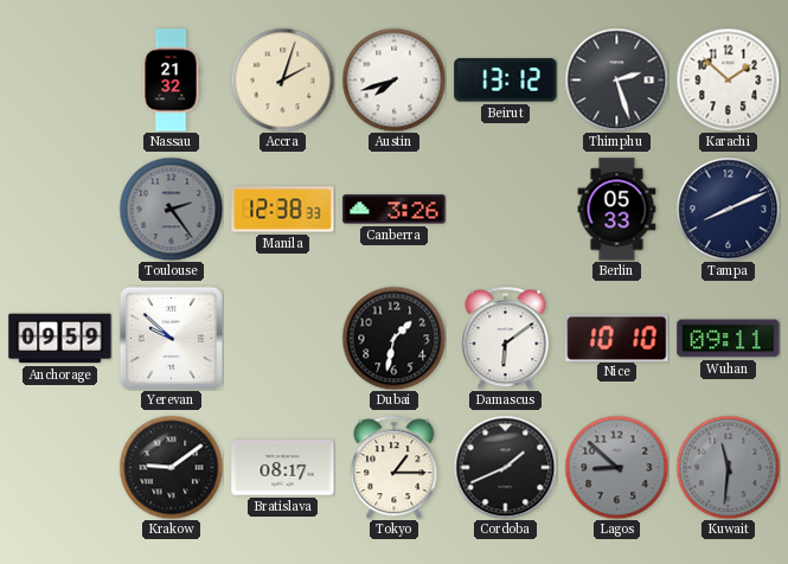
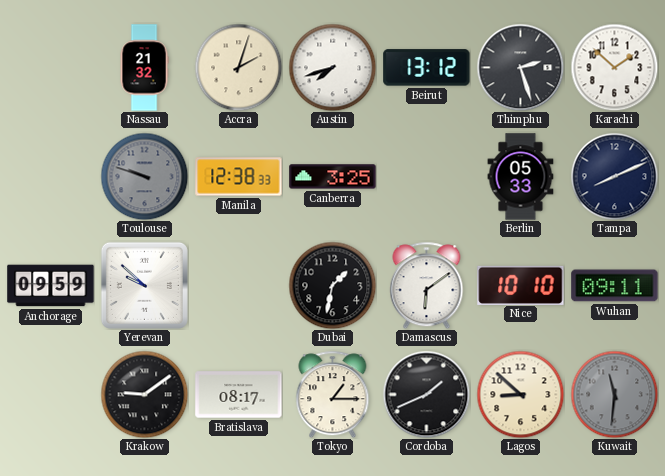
Toulouse: 2:24 -> 9:48 (144, 176)
Canberra: 3:26 -> 3:25 (333, 177)
Lagos dial: grey -> cream (520, 394)
